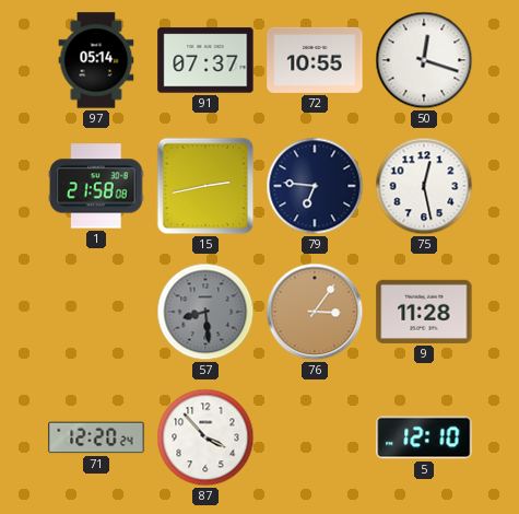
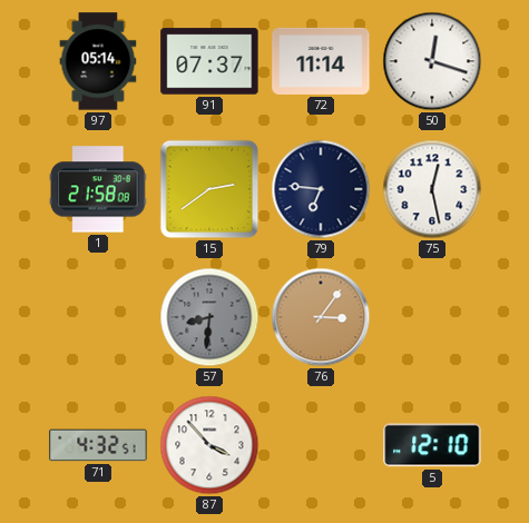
72: 10:55 -> 11:14 (321, 61)
15: 2:43 -> 2:39 (209, 189)
57: 8:29 -> 8:31 (209, 317)
9: 11:28 -> none (424, 312)
71: 12:20 -> 4:32 (98, 445)
